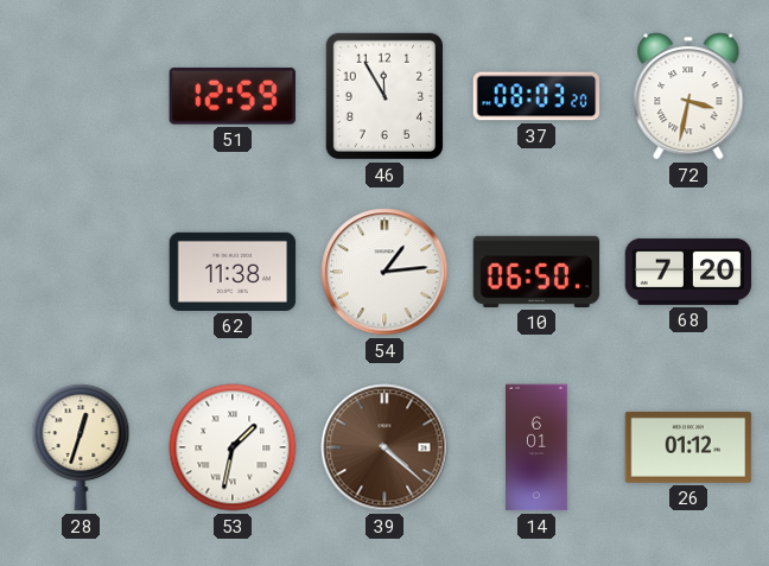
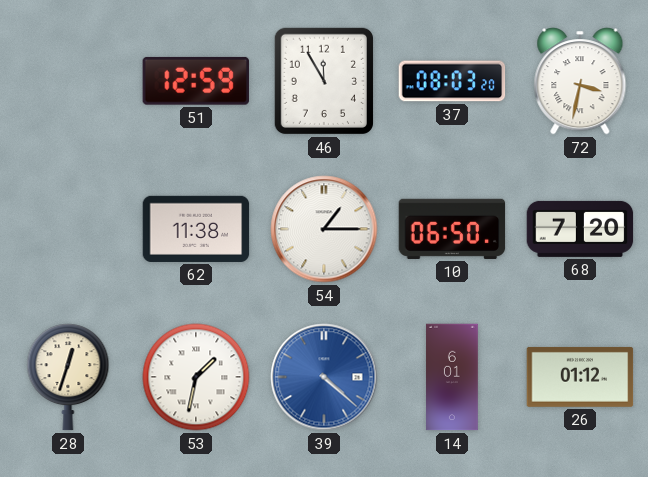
54: 1:14 -> 1:15 (324, 229)
39 dial: brown -> blue (324, 377)
